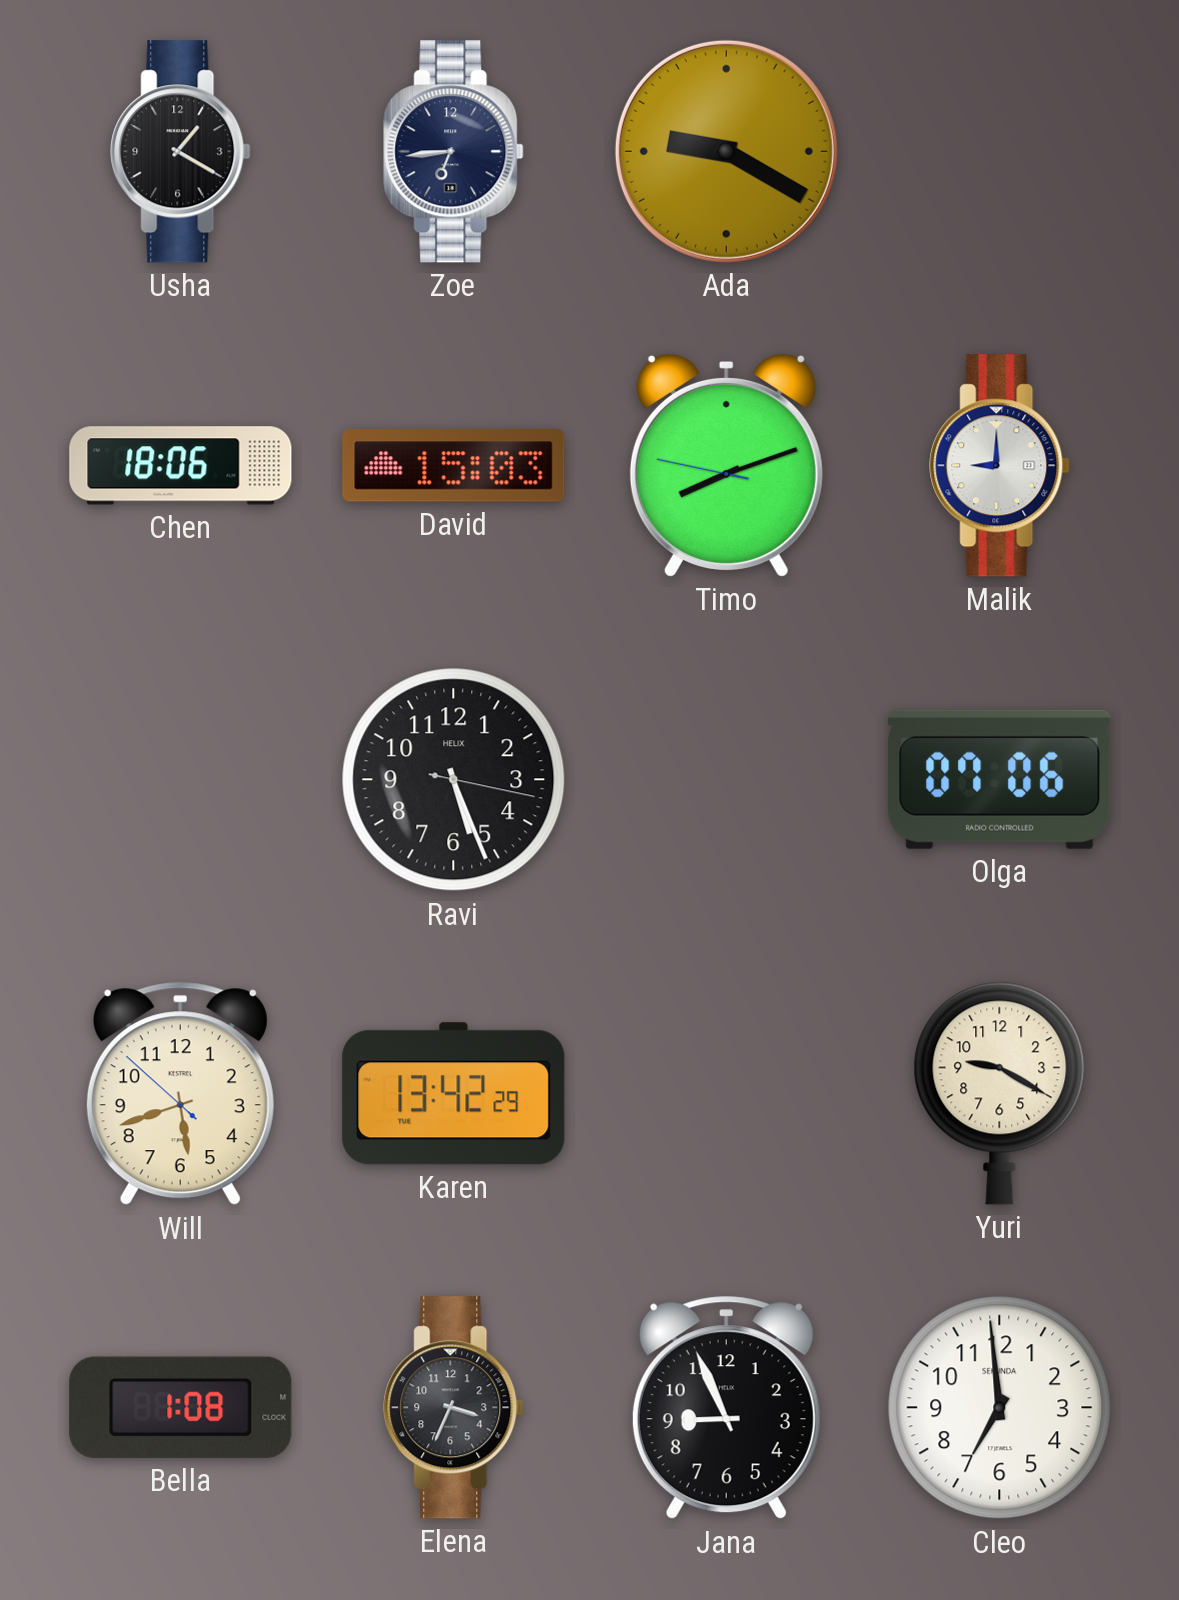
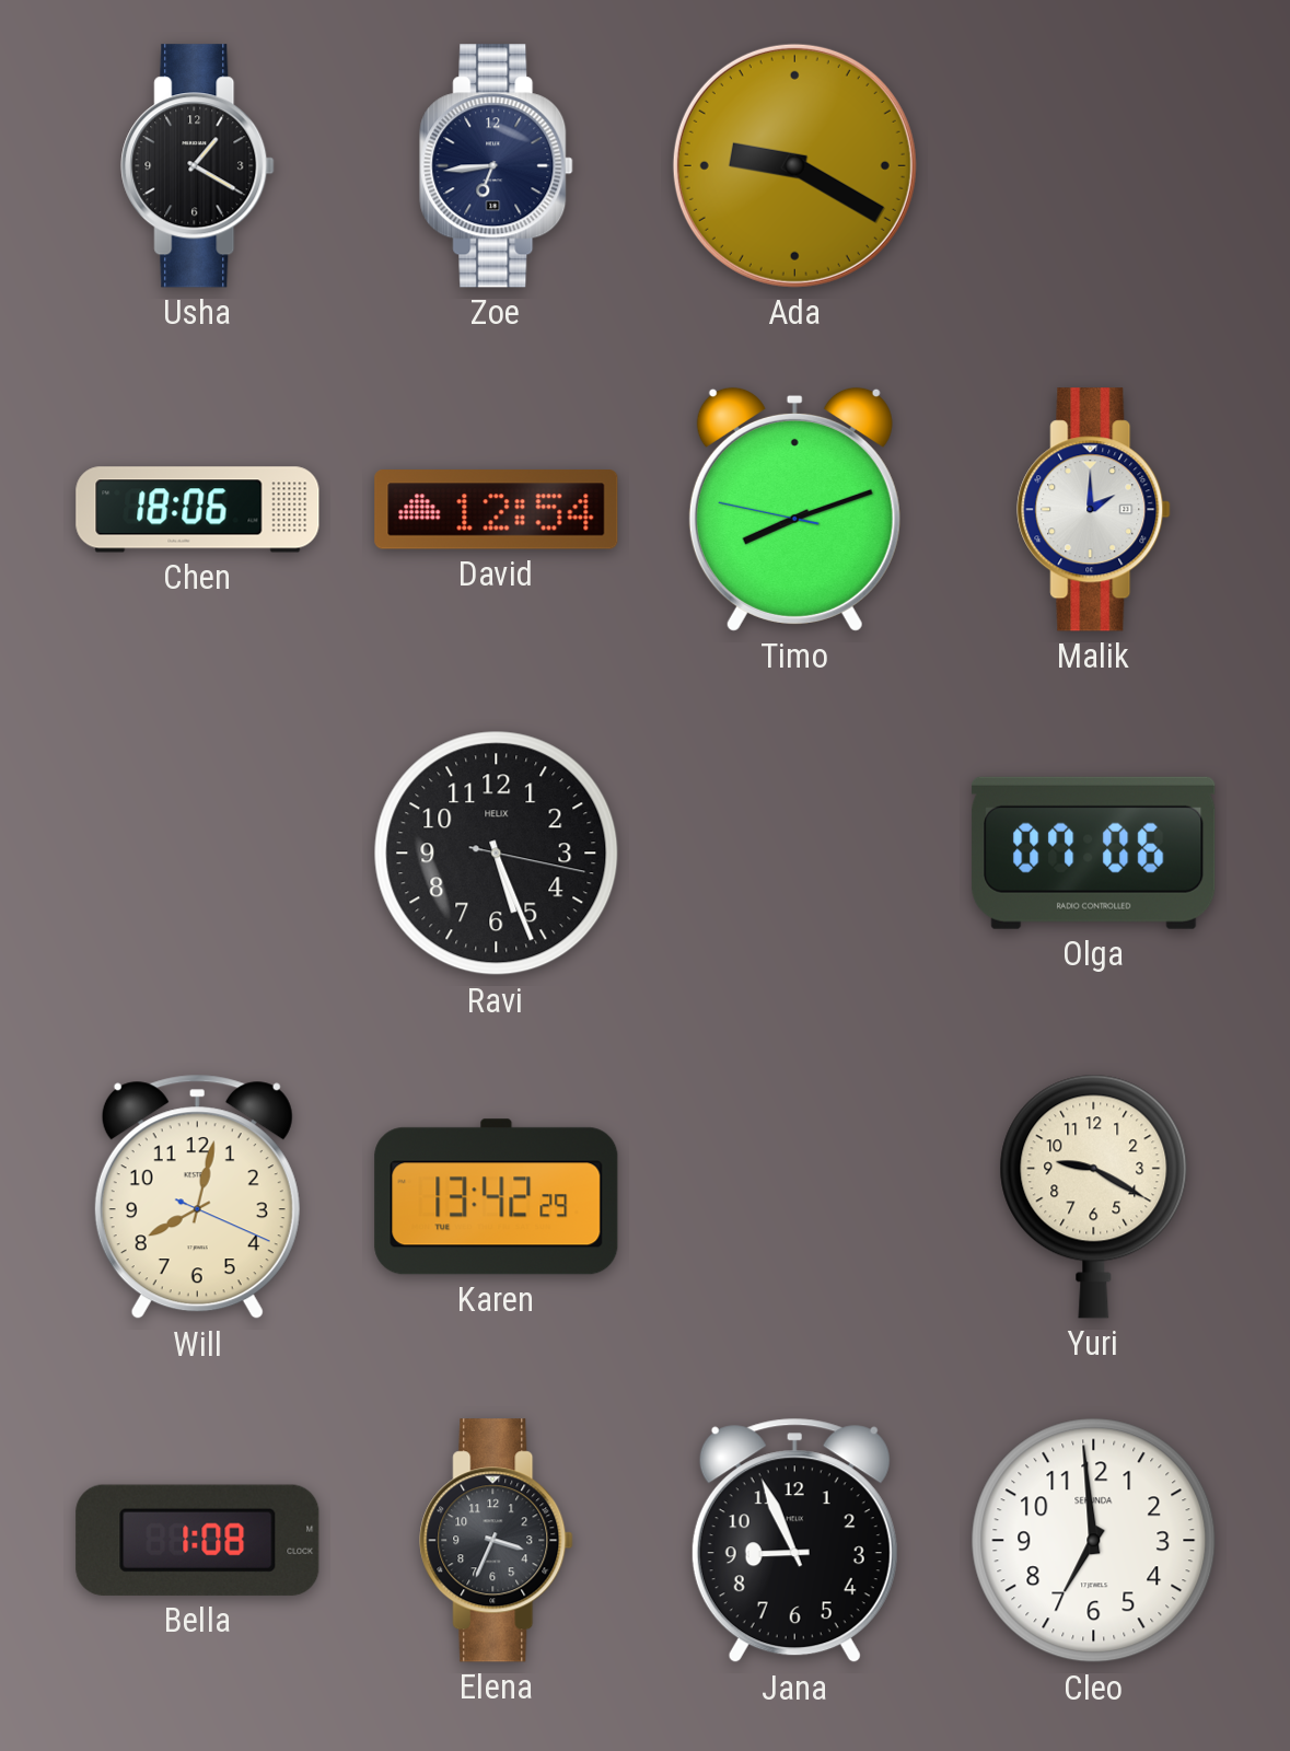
David: 15:03 -> 12:54 (497, 510)
Malik: 9:00 -> 2:00 (1094, 510)
Will: 5:41 -> 8:02 (197, 1197)
